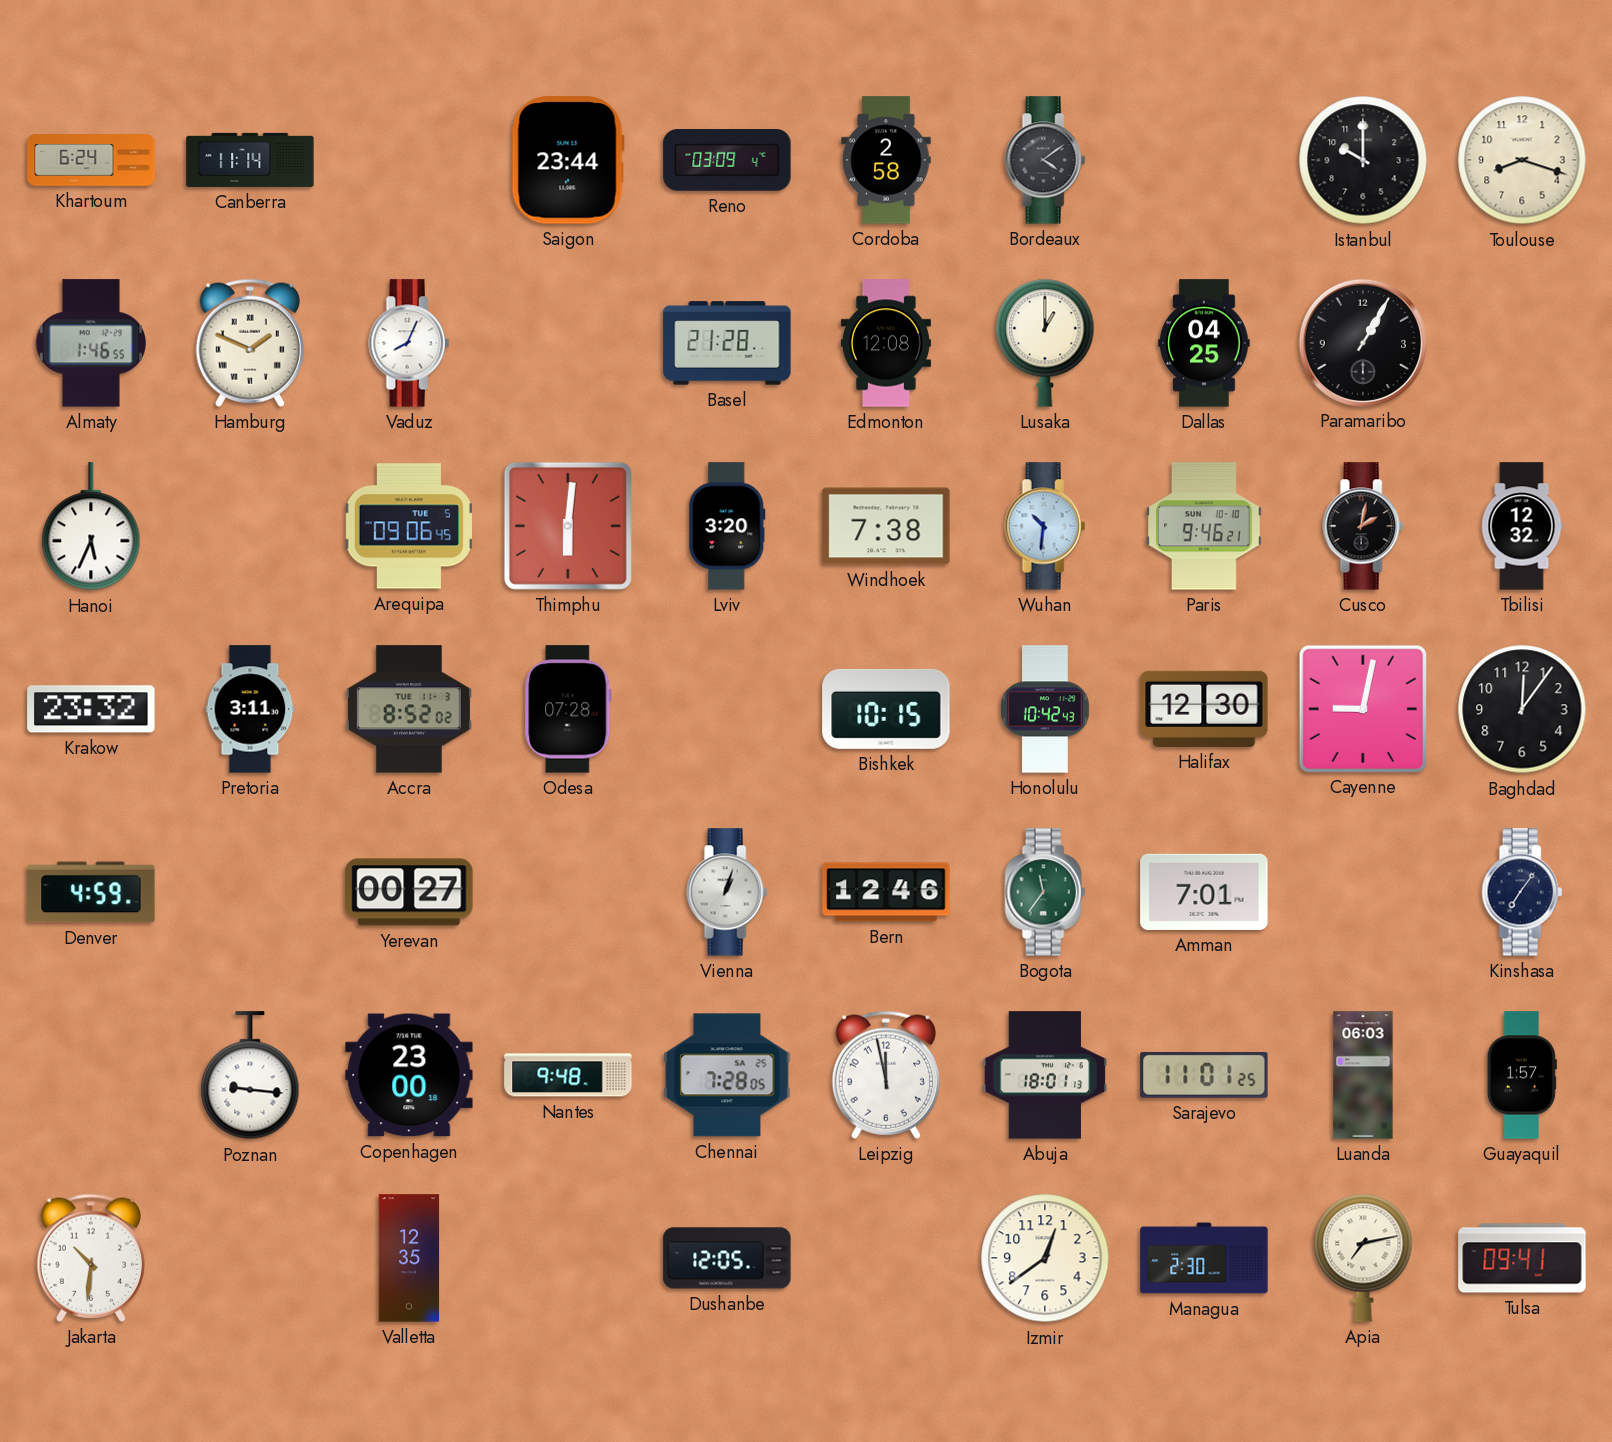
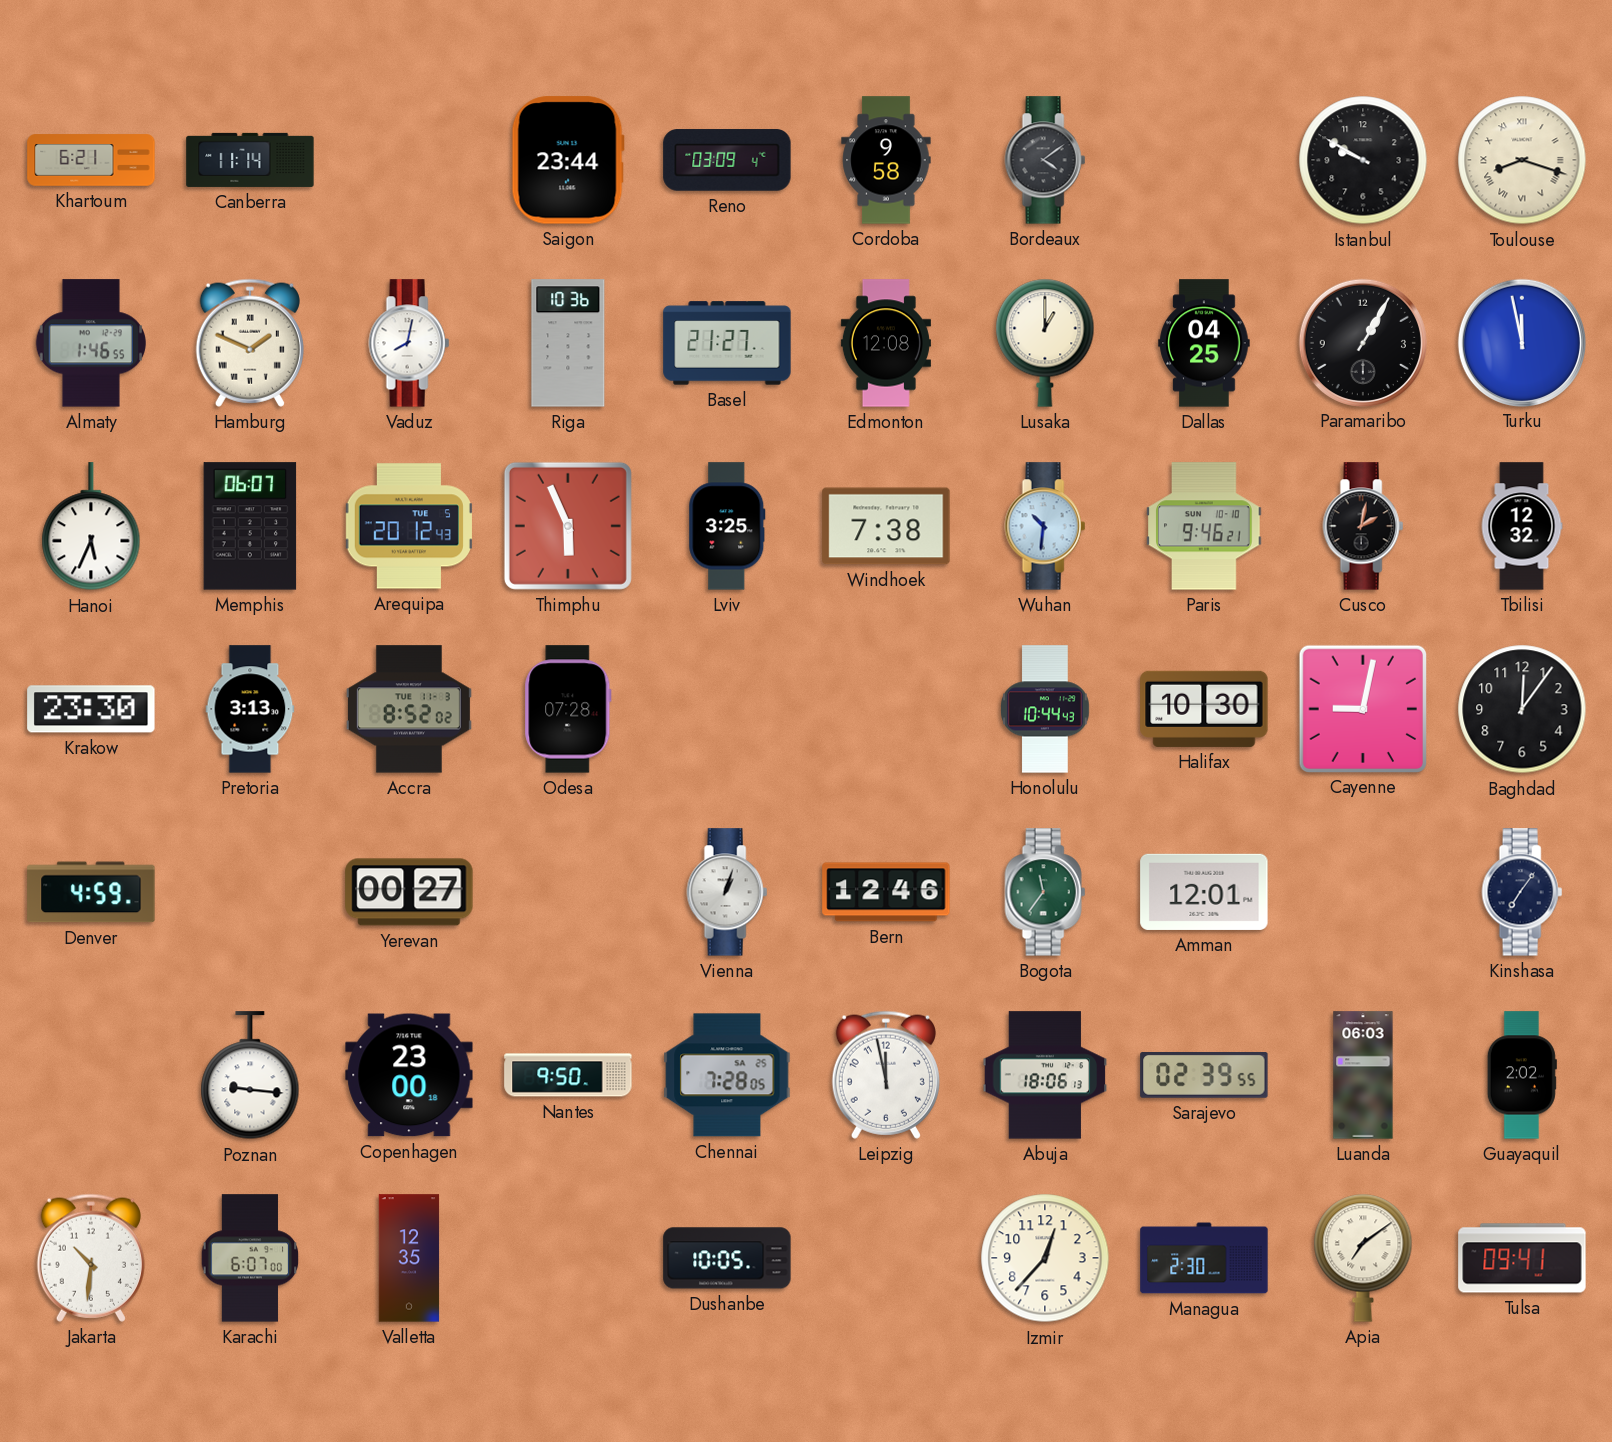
Khartoum: 6:24 -> 6:21 (91, 160)
Cordoba: 2:58 -> 9:58 (886, 160)
Istanbul: 10:00 -> 9:50 (1363, 160)
Toulouse numerals: Arabic -> Roman (1522, 160)
Vaduz: 8:04 -> 8:02 (409, 343)
Riga: none -> 10:36 (568, 343)
Basel: 21:28 -> 21:27 (727, 343)
Turku: none -> 11:58 (1521, 342)
Memphis: none -> 06:07 (250, 526)
Arequipa: 09:06 -> 20:12 (409, 526)
Thimphu: 6:01 -> 5:56 (568, 526)
Lviv: 3:20 -> 3:25 (727, 526)
Krakow: 23:32 -> 23:30 (91, 709)
Pretoria: 3:11 -> 3:13 (250, 709)
Bishkek: 10:15 -> none (886, 709)
Honolulu: 10:42 -> 10:44 (1046, 709)
Halifax: 12:30 -> 10:30 (1204, 709)
Amman: 7:01 -> 12:01 (1204, 892)
Nantes: 9:48 -> 9:50 (568, 1075)
Abuja: 18:01 -> 18:06 (1045, 1075)
Sarajevo: 11:01 -> 02:39 (1204, 1076)
Guayaquil: 1:57 -> 2:02 (1522, 1075)
Karachi: none -> 6:07 (250, 1258)
Dushanbe: 12:05 -> 10:05 (727, 1258)
Izmir: 12:39 -> 12:37 (1045, 1258)
Apia: 7:13 -> 7:09 (1363, 1258)
